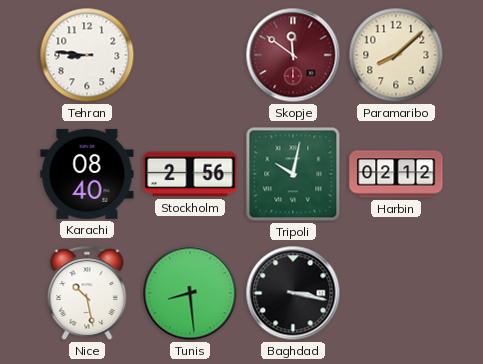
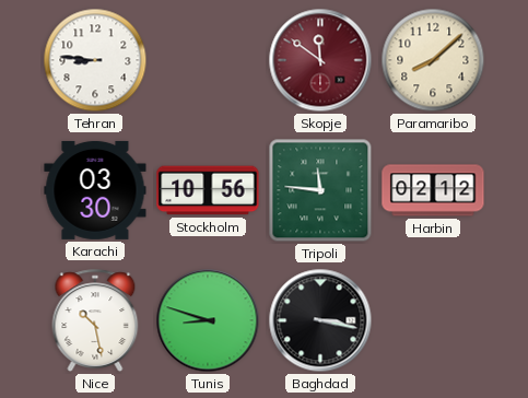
Karachi: 08:40 -> 03:30 (95, 190)
Stockholm: 2:56 -> 10:56 (208, 190)
Tripoli: 10:02 -> 11:46 (320, 190)
Tunis: 8:29 -> 8:48 (208, 320)
